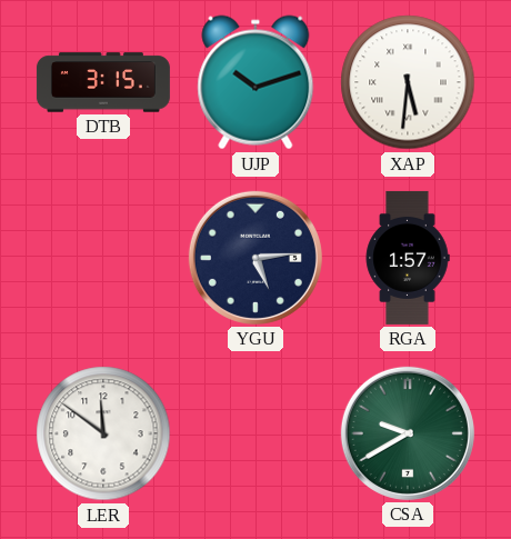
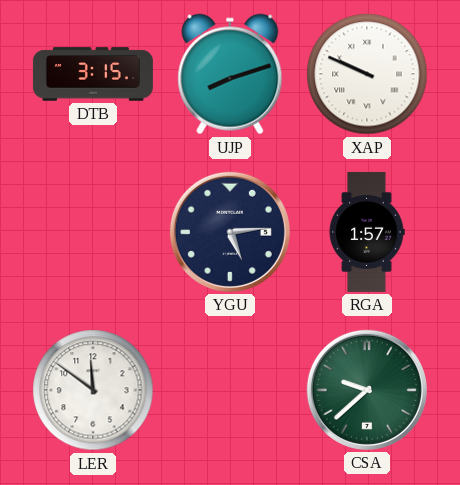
UJP: 10:12 -> 8:12 (230, 74)
XAP: 5:31 -> 9:49 (367, 74)
CSA: 9:40 -> 9:38 (367, 390)
